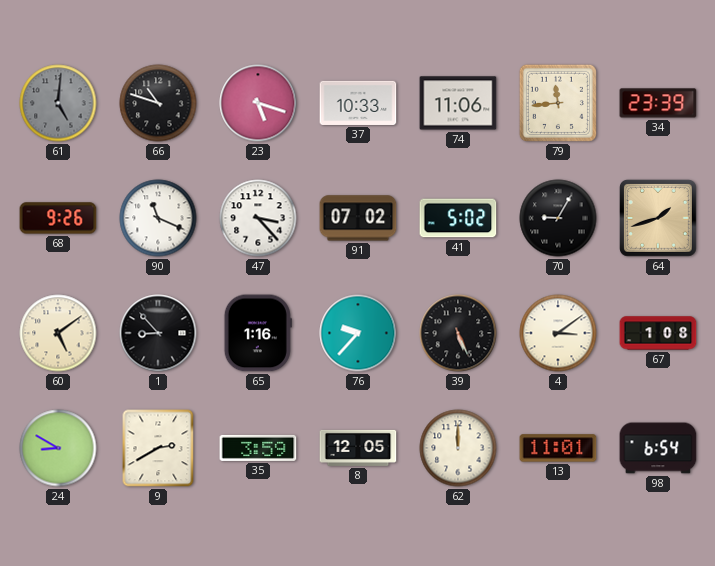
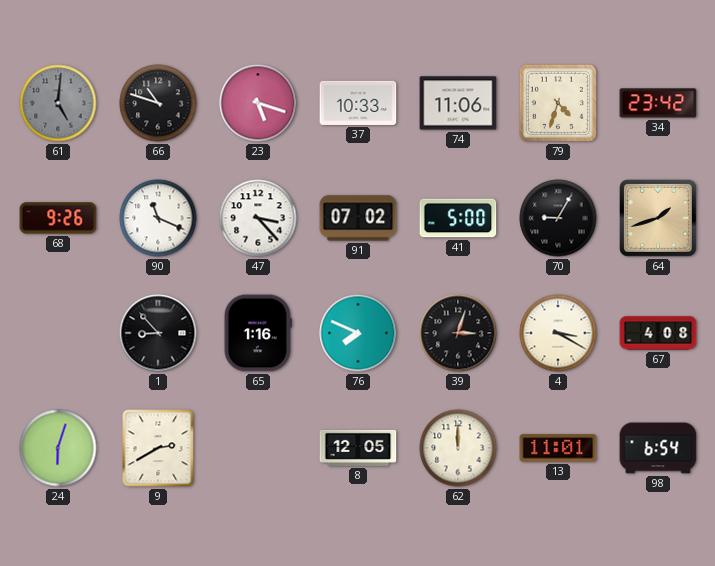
79: 11:44 -> 4:33 (558, 103)
34: 23:39 -> 23:42 (658, 103)
41: 5:02 -> 5:00 (458, 218)
60: 5:09 -> none (58, 333)
76: 9:37 -> 7:49 (358, 333)
39: 5:26 -> 3:03 (458, 333)
4: 3:09 -> 3:20 (558, 333)
67: 1:08 -> 4:08 (658, 333)
24: 8:50 -> 6:03 (58, 448)
35: 3:59 -> none (258, 448)
